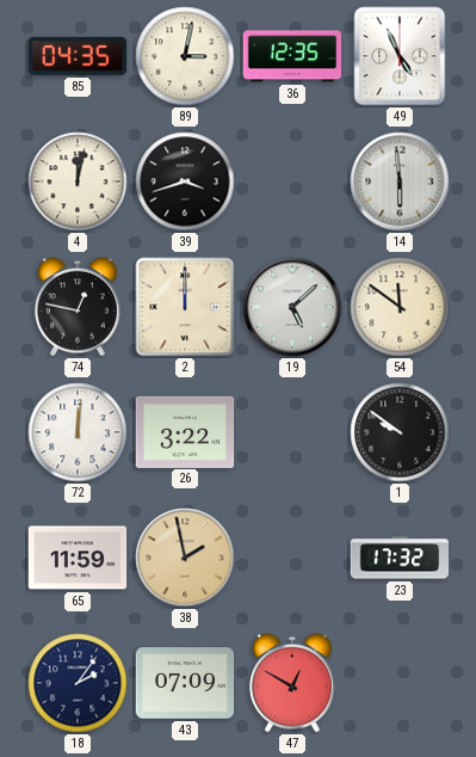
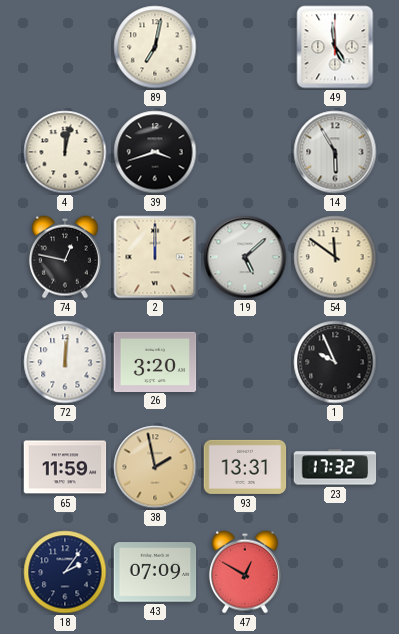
85: 04:35 -> none (78, 56)
89: 3:02 -> 7:02 (155, 47)
36: 12:35 -> none (292, 56)
49: 4:56 -> 4:59 (335, 47)
14: 5:59 -> 5:55 (335, 152)
26: 3:22 -> 3:20 (155, 361)
1: 9:51 -> 9:56 (335, 362)
93: none -> 13:31 (245, 467)
